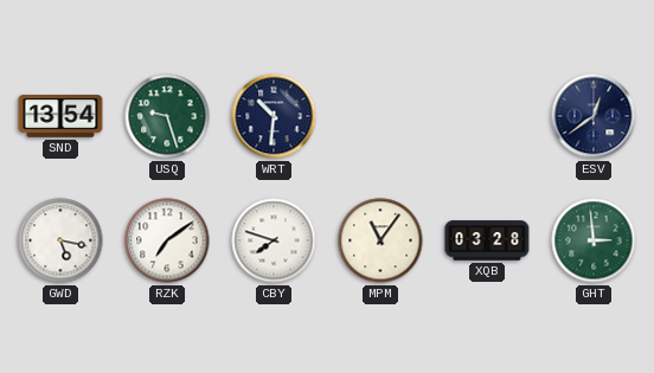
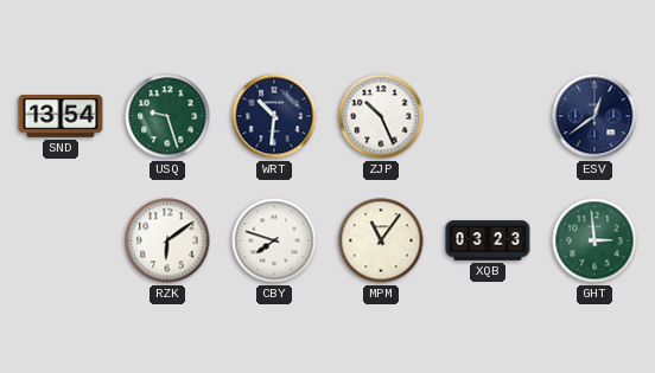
ZJP: none -> 10:26 (381, 116)
GWD: 5:17 -> none (60, 240)
RZK: 7:09 -> 6:09 (167, 240)
XQB: 03:28 -> 03:23 (488, 240)
